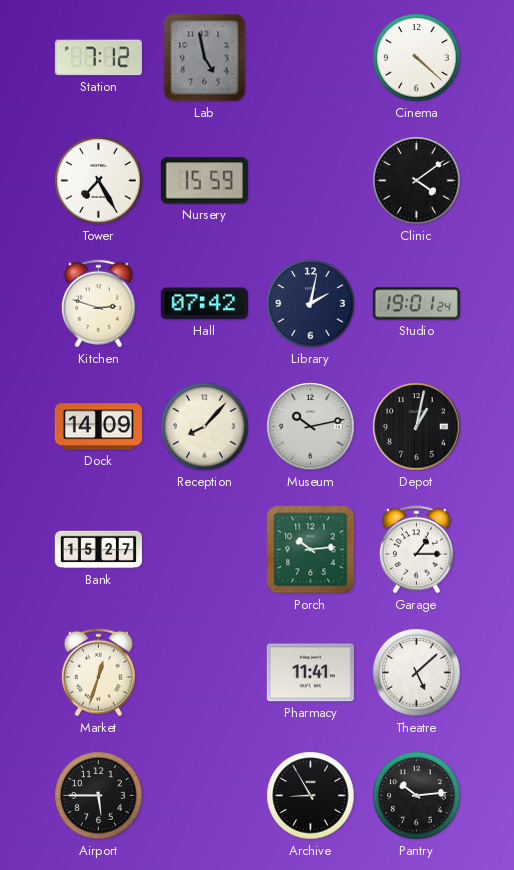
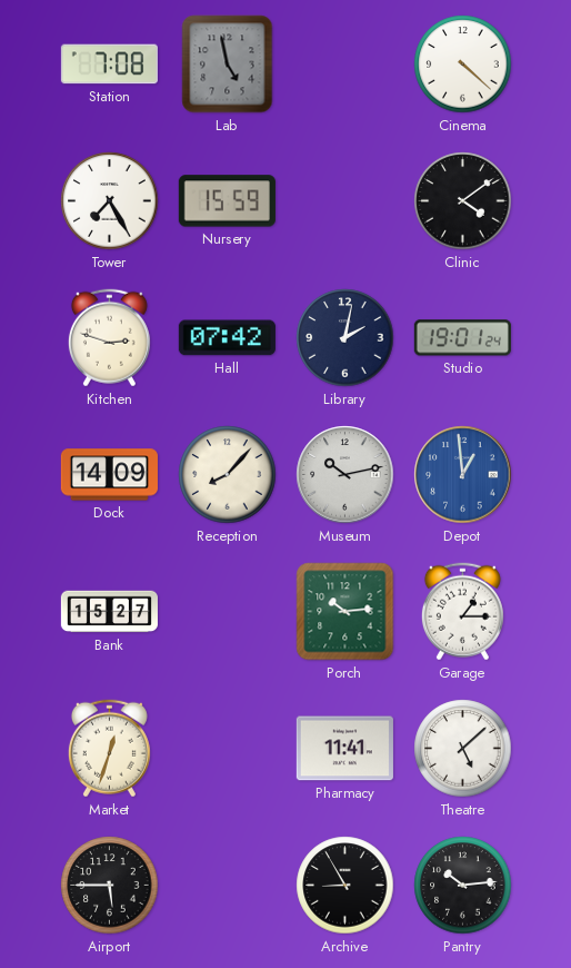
Station: 7:12 -> 7:08 (109, 65)
Depot: 1:02 -> 12:59 (463, 475)
Depot dial: black -> blue (463, 475)
